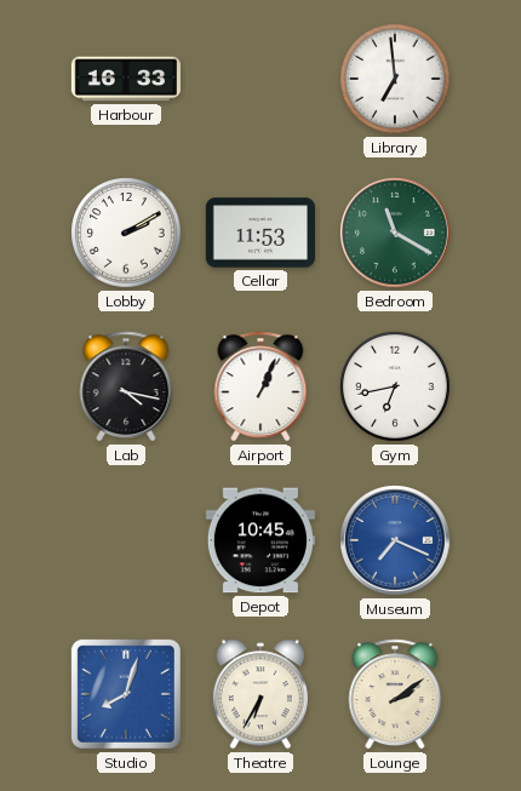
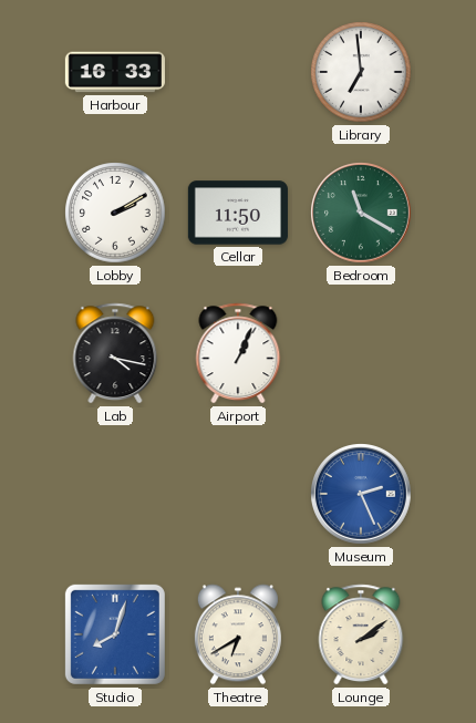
Cellar: 11:53 -> 11:50 (238, 213)
Gym: 6:43 -> none (395, 386)
Depot: 10:45 -> none (260, 540)
Museum: 7:19 -> 2:26 (362, 495)
Theatre: 6:35 -> 6:40 (238, 634)
